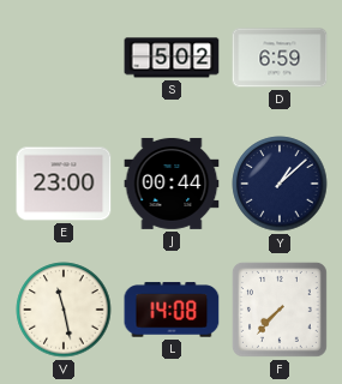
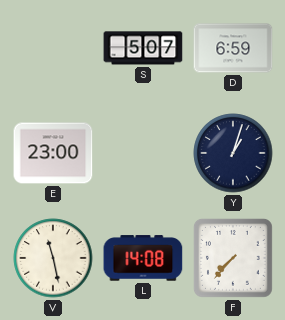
S: 5:02 -> 5:07 (143, 48)
J: 00:44 -> none (172, 184)
Y: 1:08 -> 1:03 (233, 153)
